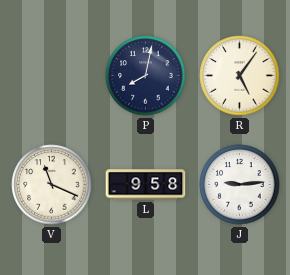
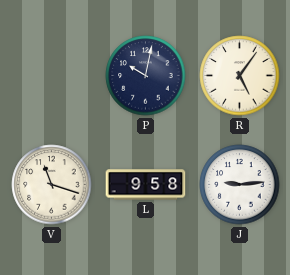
P: 8:02 -> 10:02 (146, 76)
V: 11:19 -> 11:18 (52, 185)
